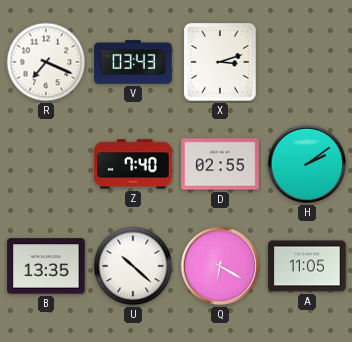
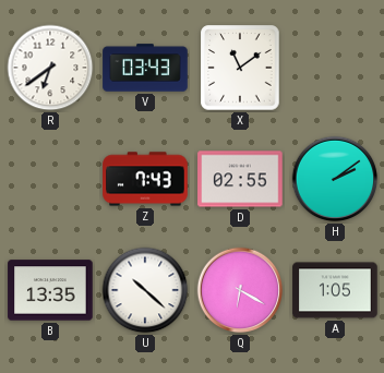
R: 7:19 -> 6:39 (50, 68)
X: 3:12 -> 11:09 (240, 68)
Z: 7:40 -> 7:43 (145, 179)
A: 11:05 -> 1:05 (335, 290)
